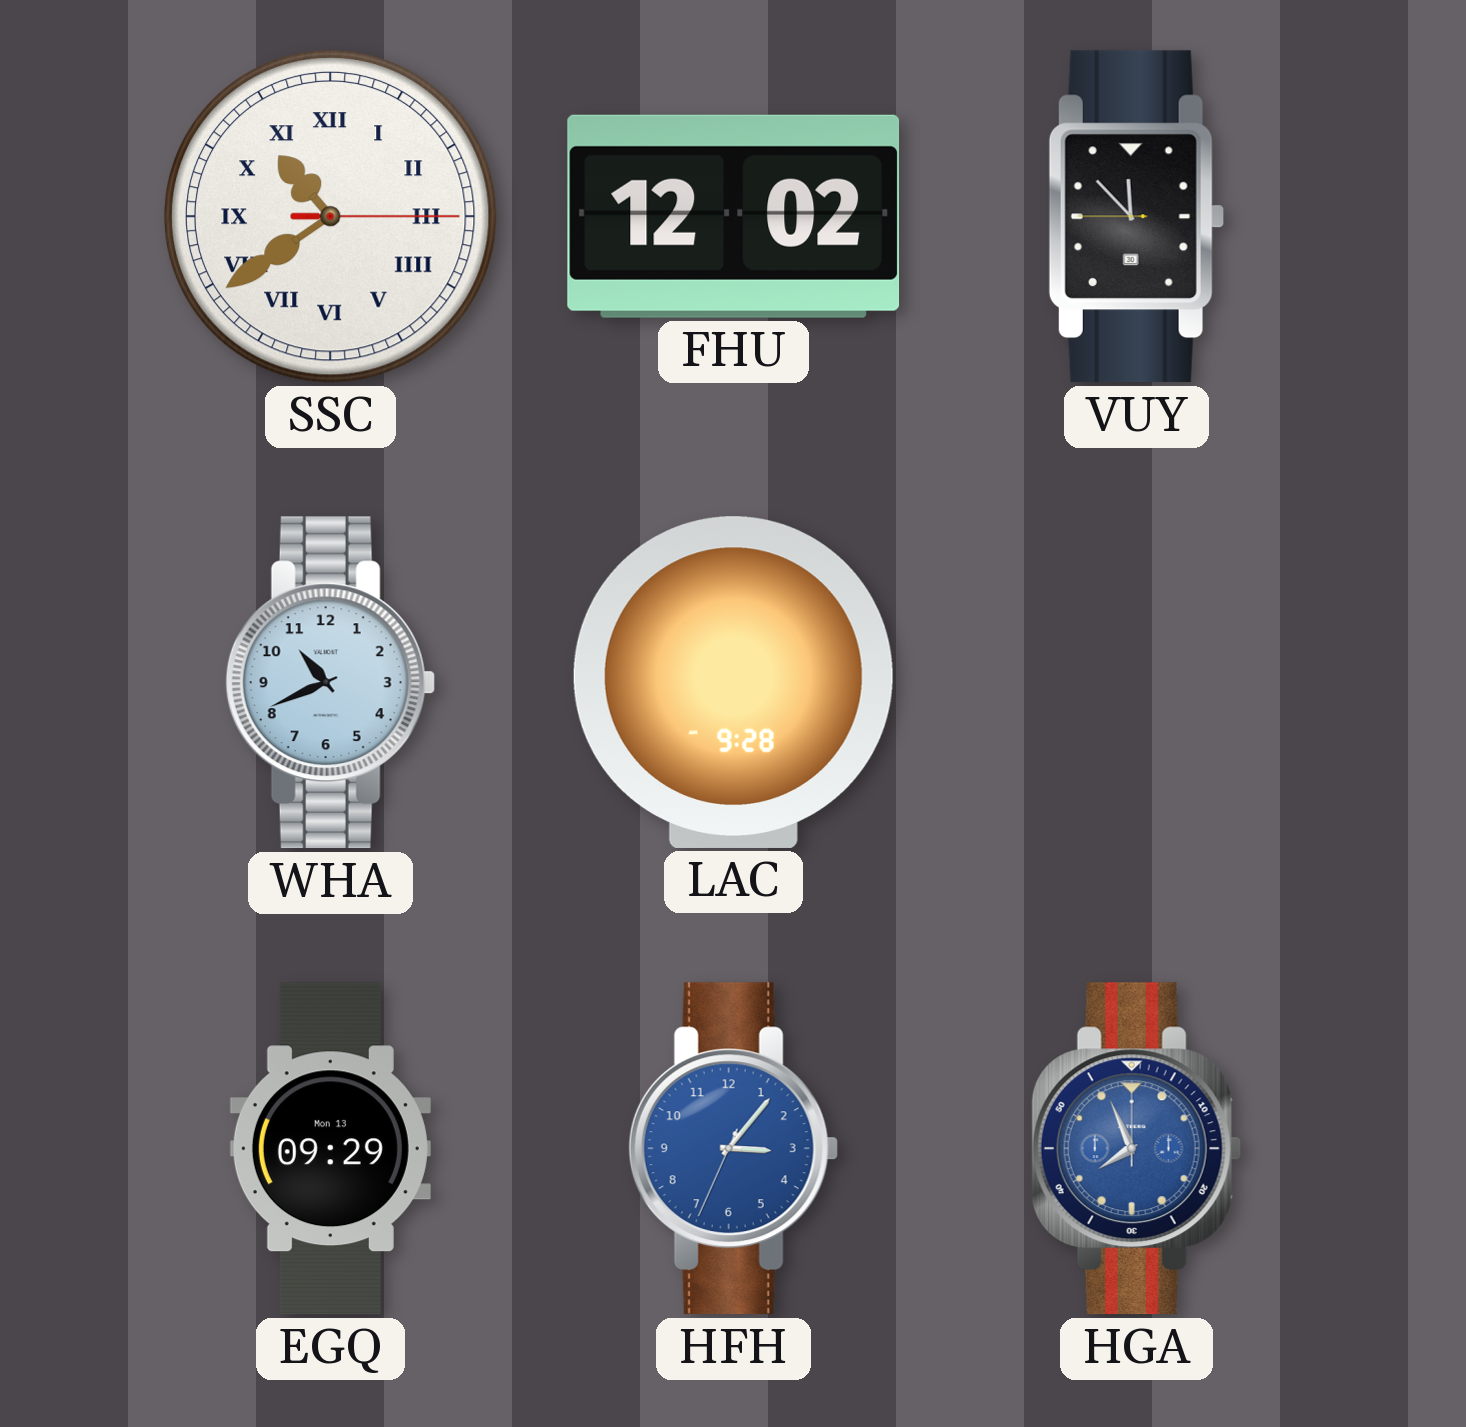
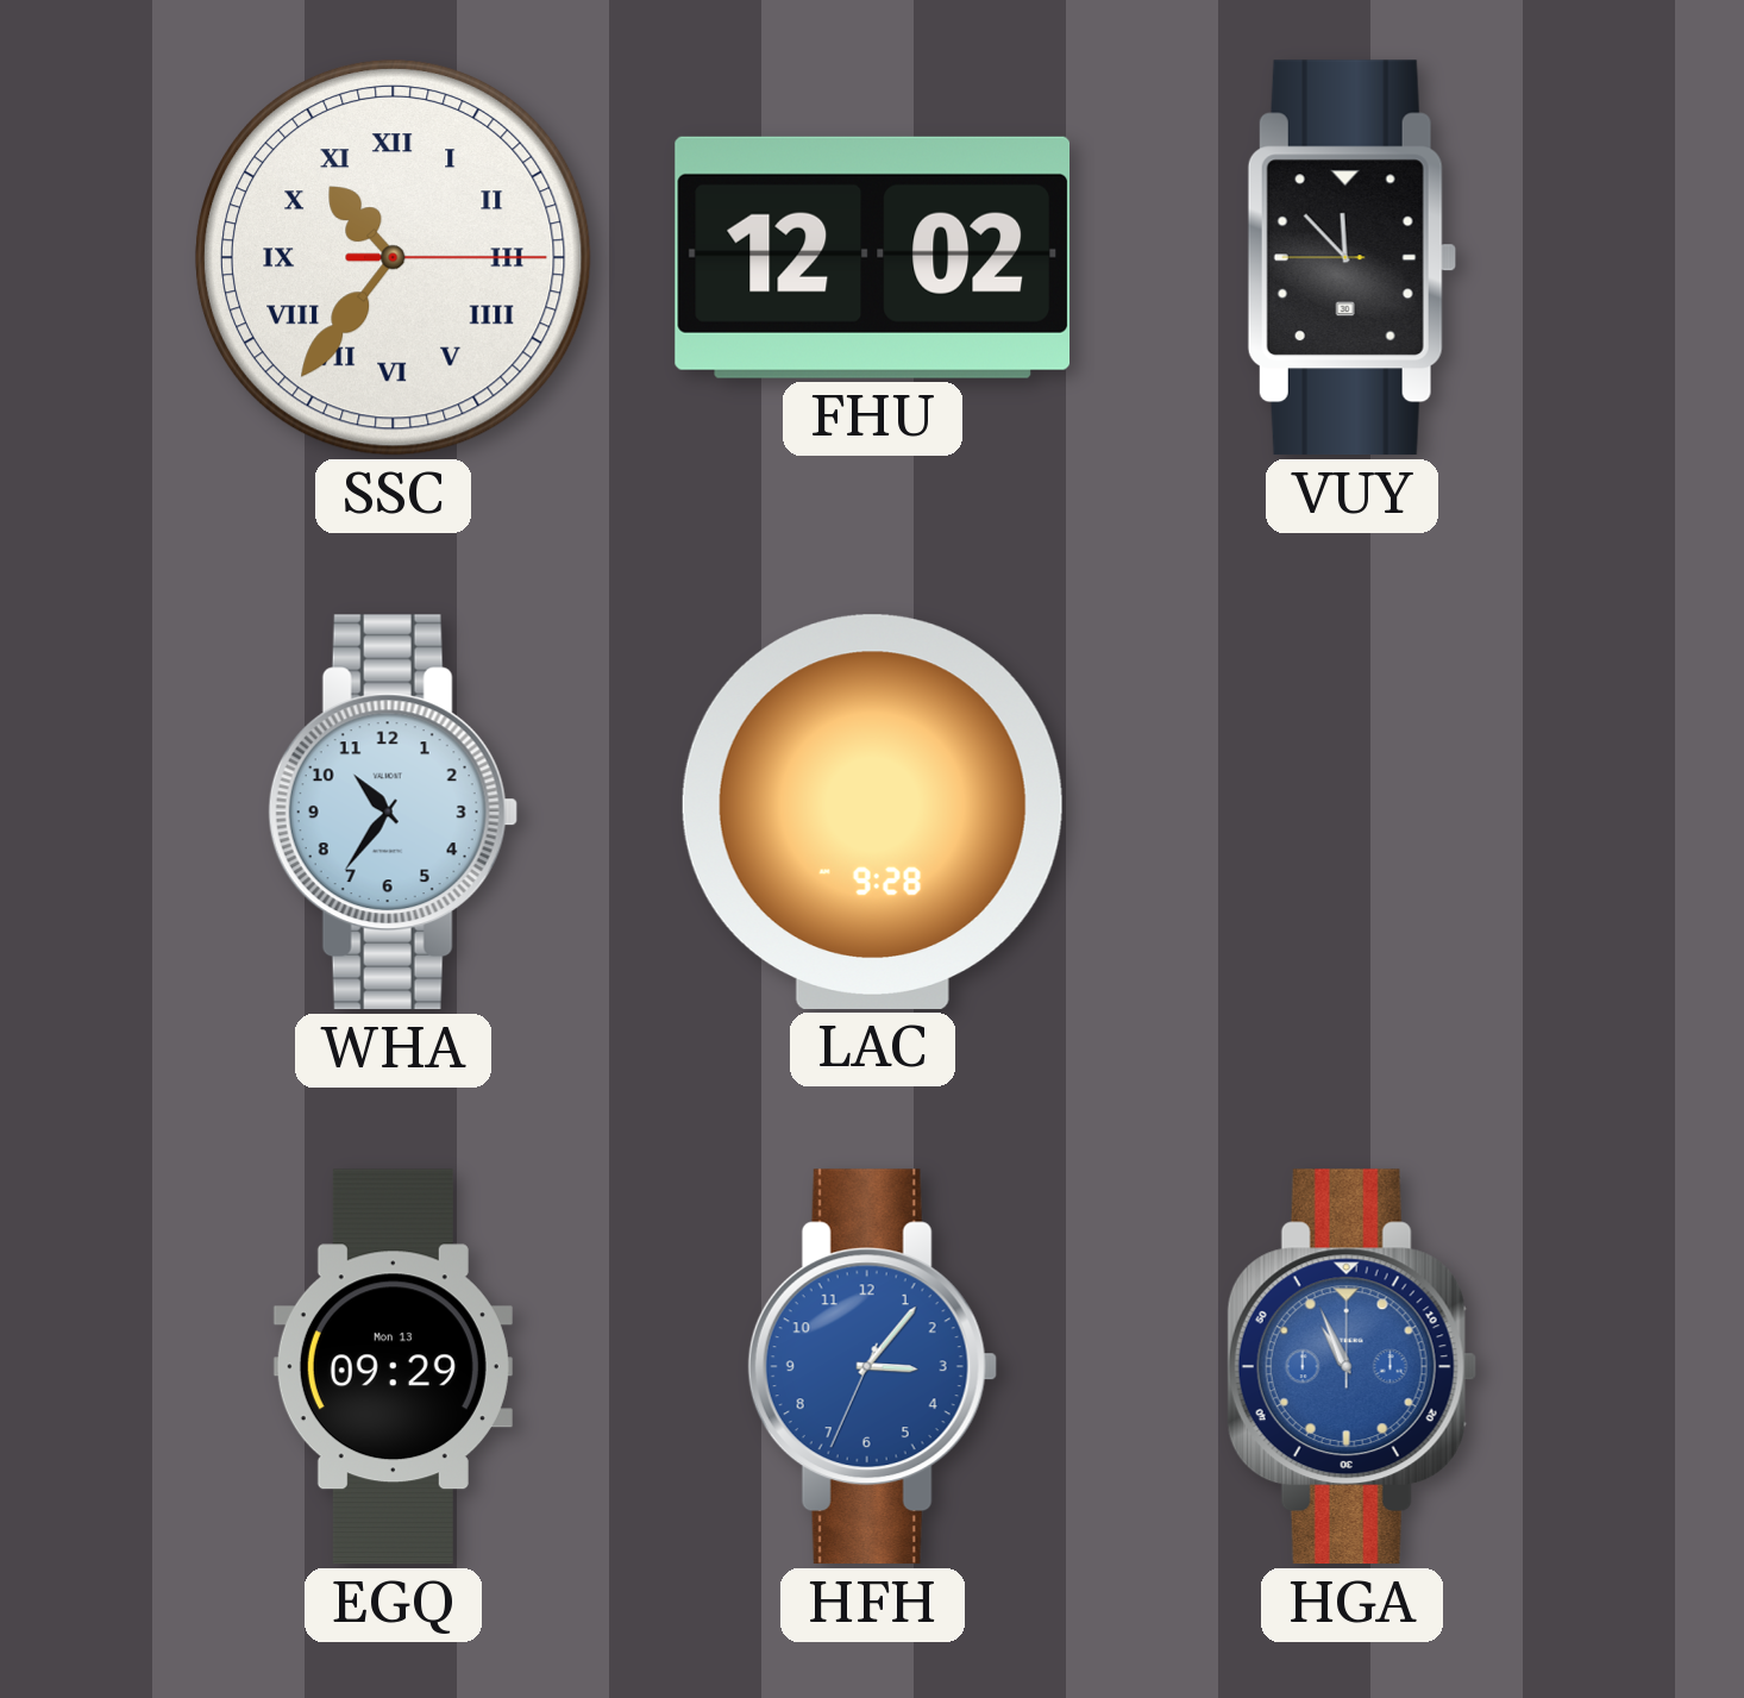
SSC: 10:39 -> 10:36 (393, 257)
WHA: 10:41 -> 10:36 (393, 813)
HGA: 7:56 -> 10:56 (1351, 1367)
